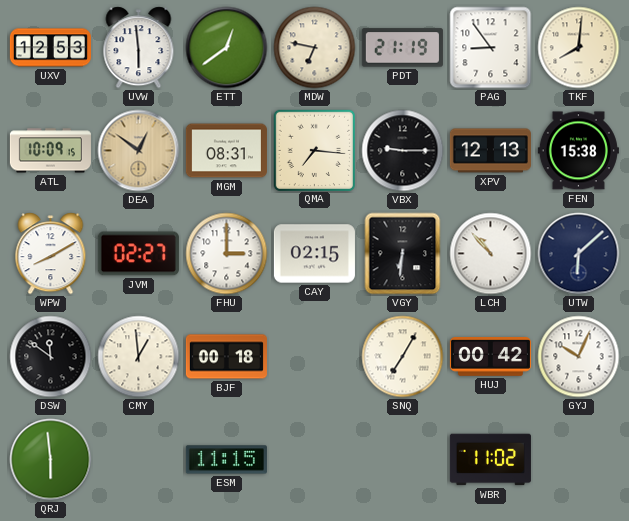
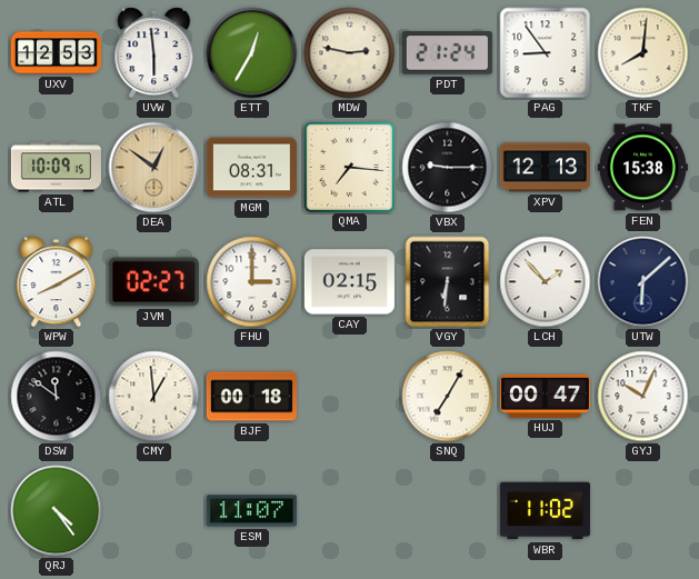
ETT: 12:39 -> 12:35 (252, 53)
MDW: 6:47 -> 2:47 (350, 53)
PDT: 21:19 -> 21:24 (447, 53)
LCH: 10:53 -> 1:53 (546, 282)
HUJ: 00:42 -> 00:47 (545, 397)
QRJ: 5:59 -> 4:24 (57, 511)
ESM: 11:15 -> 11:07 (251, 511)
